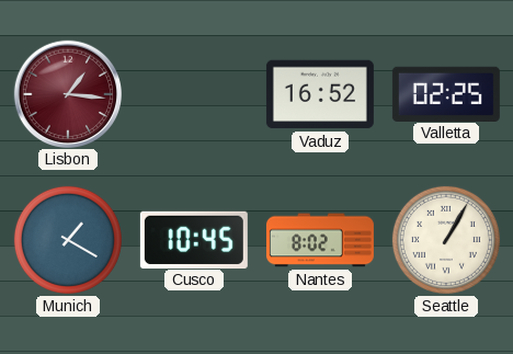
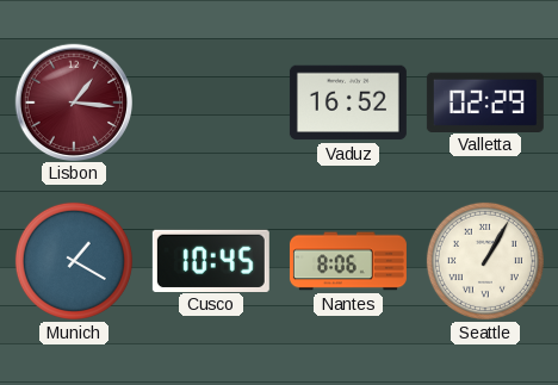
Valletta: 02:25 -> 02:29 (485, 101)
Nantes: 8:02 -> 8:06 (348, 261)
